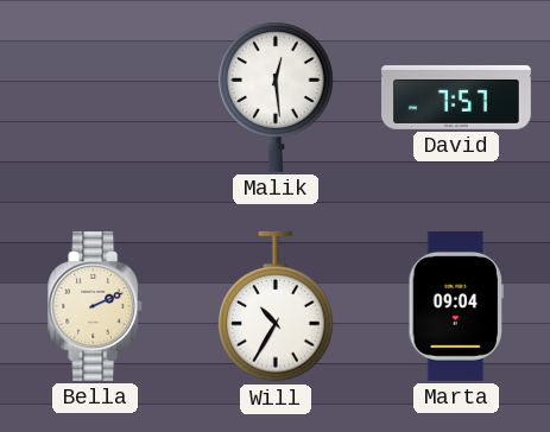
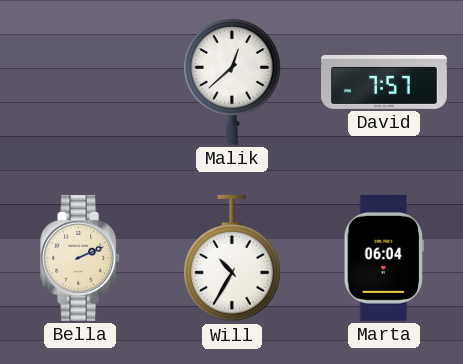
Malik: 12:29 -> 12:38 (233, 82)
Marta: 09:04 -> 06:04 (383, 258)
